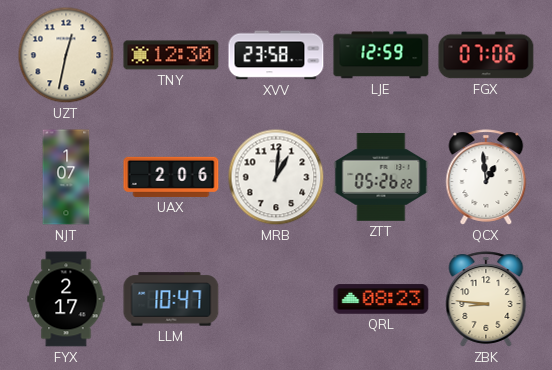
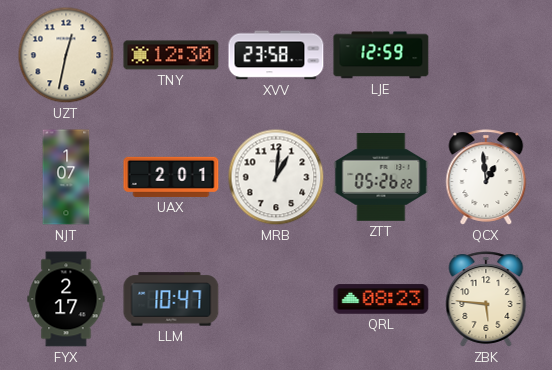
FGX: 07:06 -> none (486, 55)
UAX: 2:06 -> 2:01 (171, 177)
ZBK: 8:46 -> 5:46 (486, 299)
